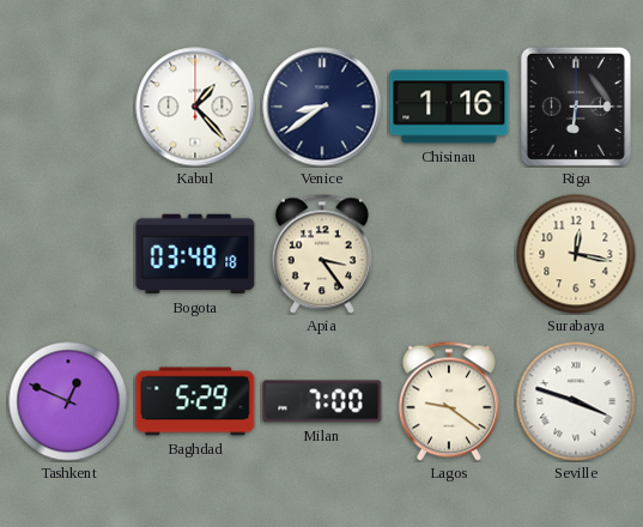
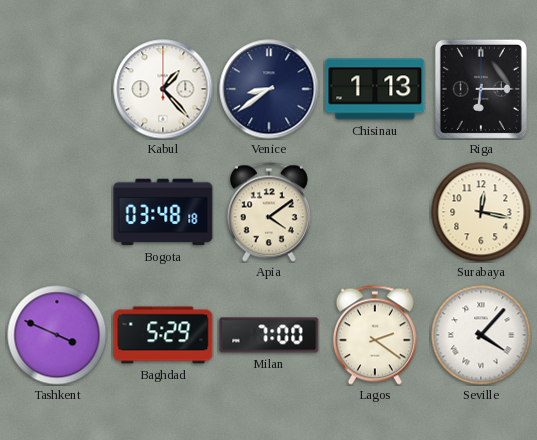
Chisinau: 1:16 -> 1:13 (375, 89)
Apia: 3:24 -> 4:09 (269, 212)
Tashkent: 12:49 -> 3:49 (57, 335)
Lagos: 9:21 -> 2:21 (375, 335)
Seville: 3:48 -> 4:07 (481, 335)
